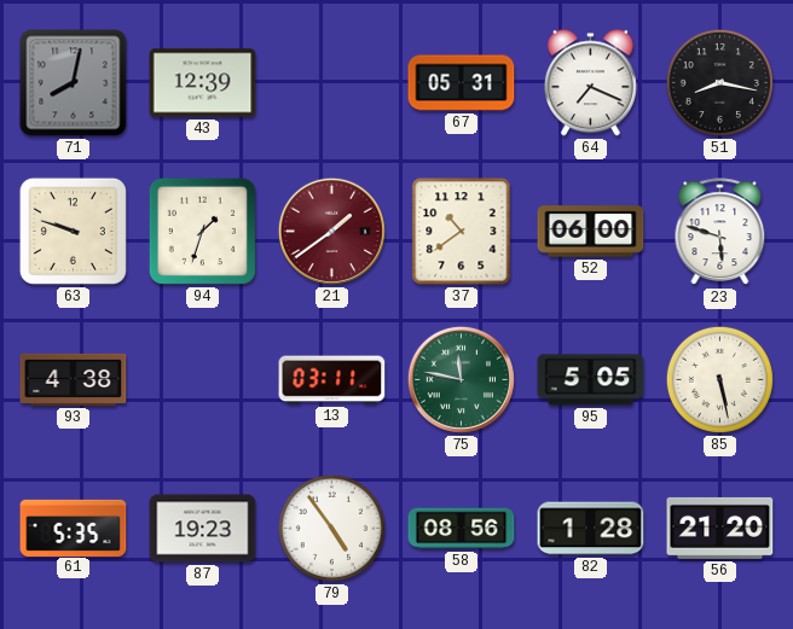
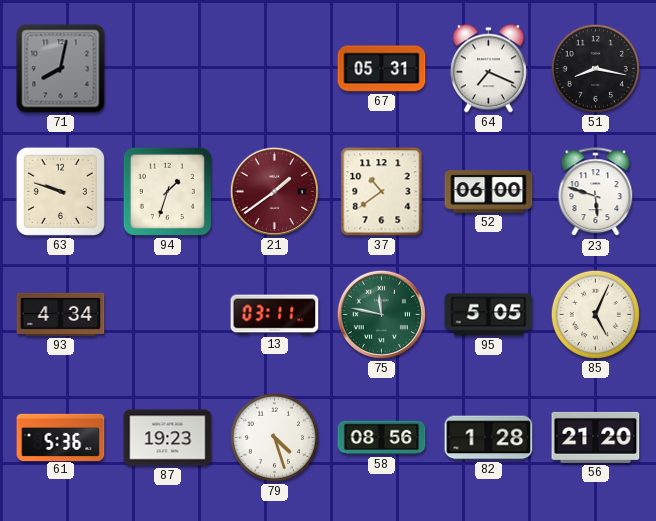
43: 12:39 -> none (203, 83)
93: 4:38 -> 4:34 (61, 314)
85: 5:28 -> 5:04 (595, 314)
61: 5:35 -> 5:36 (61, 437)
79: 4:54 -> 4:27 (274, 437)
